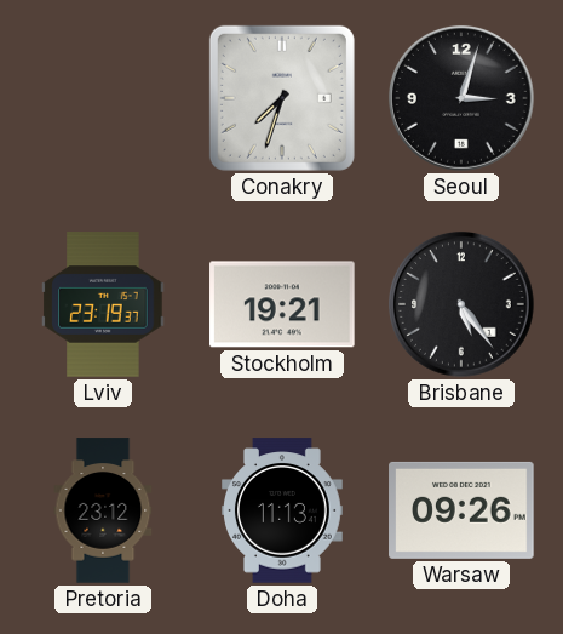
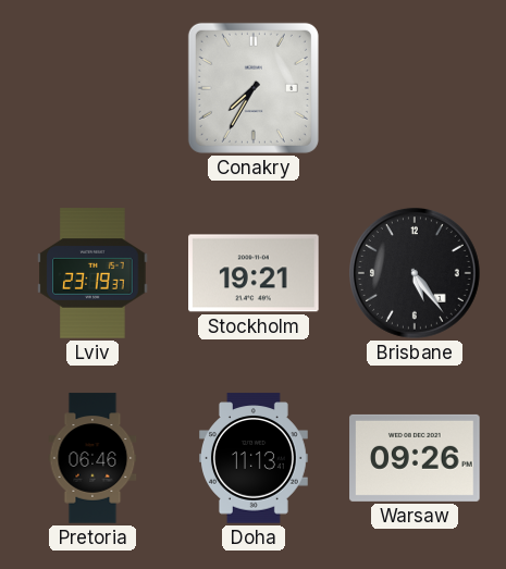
Conakry: 7:33 -> 7:35 (254, 88)
Seoul: 3:03 -> none (461, 98)
Pretoria: 23:12 -> 06:46 (92, 458)
